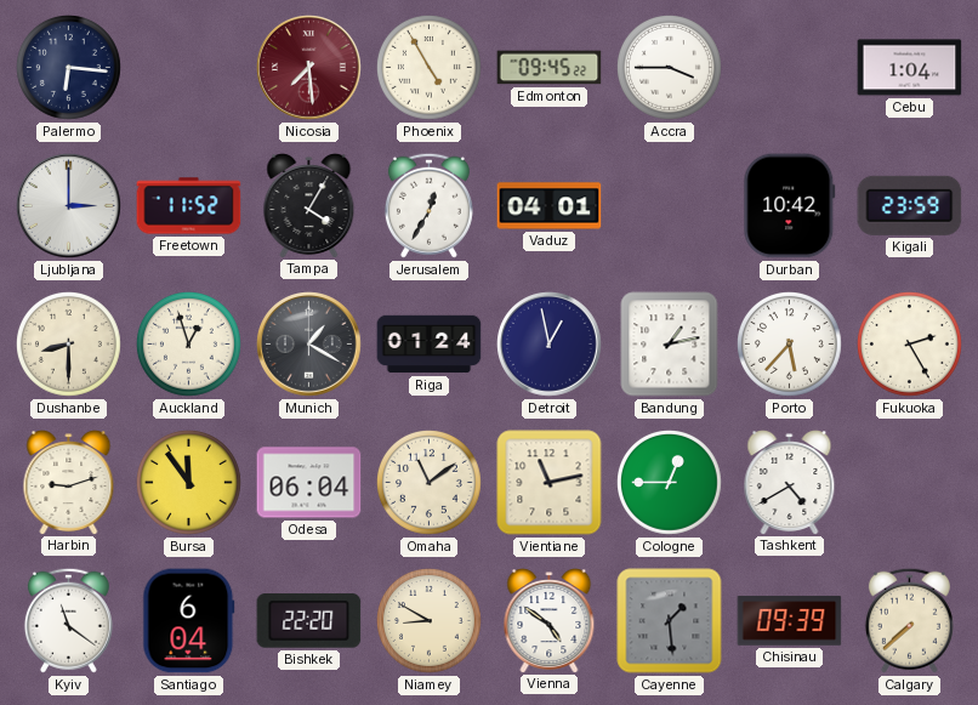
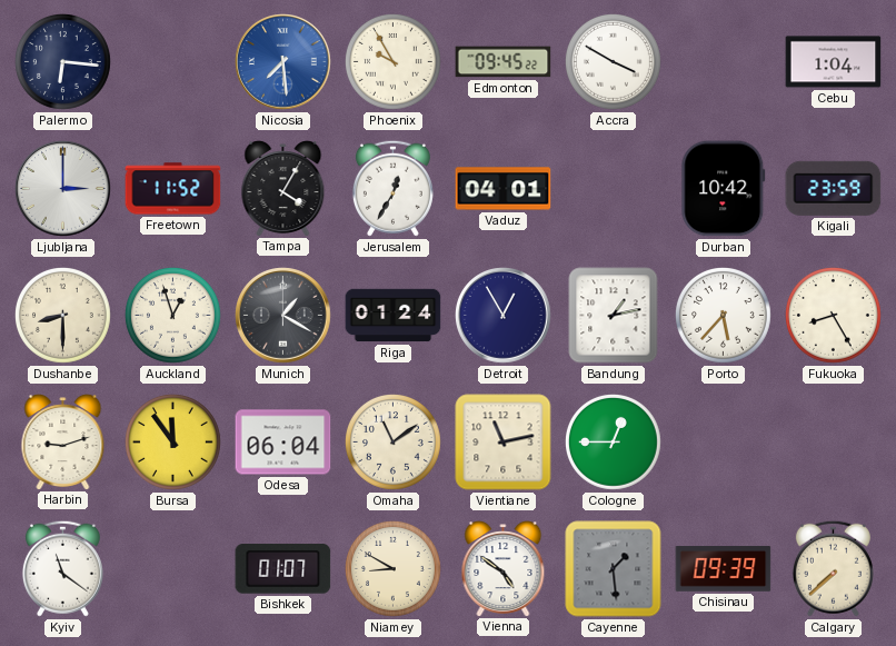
Nicosia dial: burgundy -> blue (283, 62)
Phoenix: 4:55 -> 9:55 (394, 62)
Accra: 3:45 -> 3:50 (614, 62)
Detroit: 12:58 -> 12:55 (504, 316)
Fukuoka: 2:25 -> 8:25 (834, 316)
Tashkent: 4:40 -> none (790, 483)
Santiago: 6:04 -> none (189, 621)
Bishkek: 22:20 -> 01:07 (283, 569)
